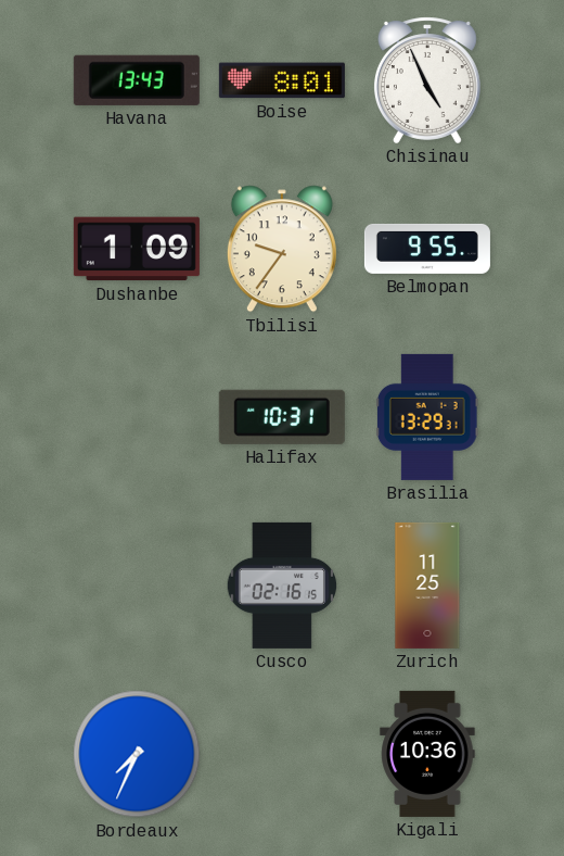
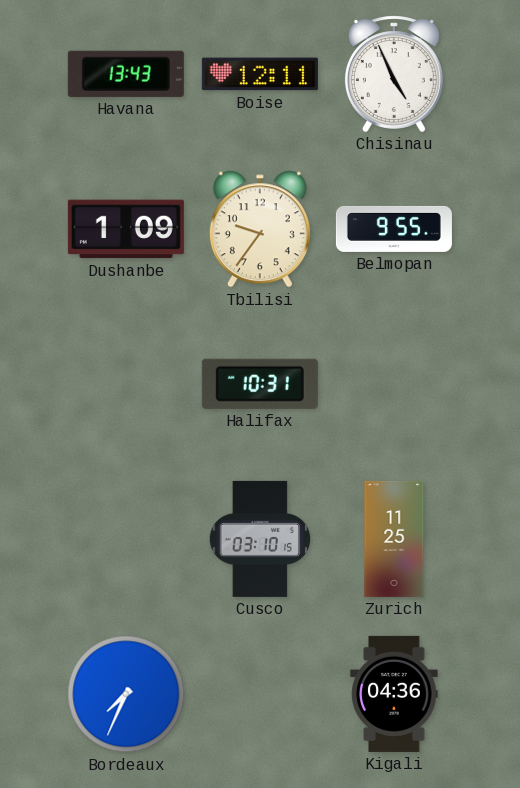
Boise: 8:01 -> 12:11 (260, 74)
Brasilia: 13:29 -> none (427, 417)
Cusco: 02:16 -> 03:10 (259, 539)
Kigali: 10:36 -> 04:36 (394, 694)
